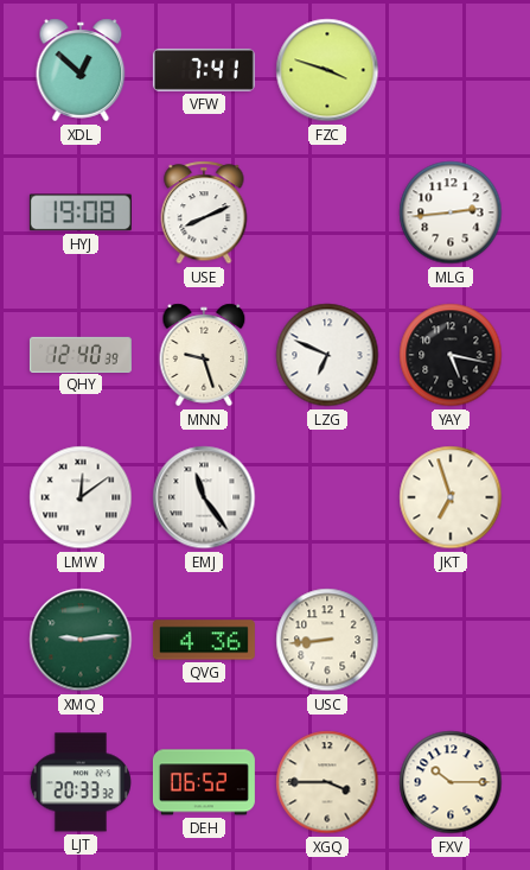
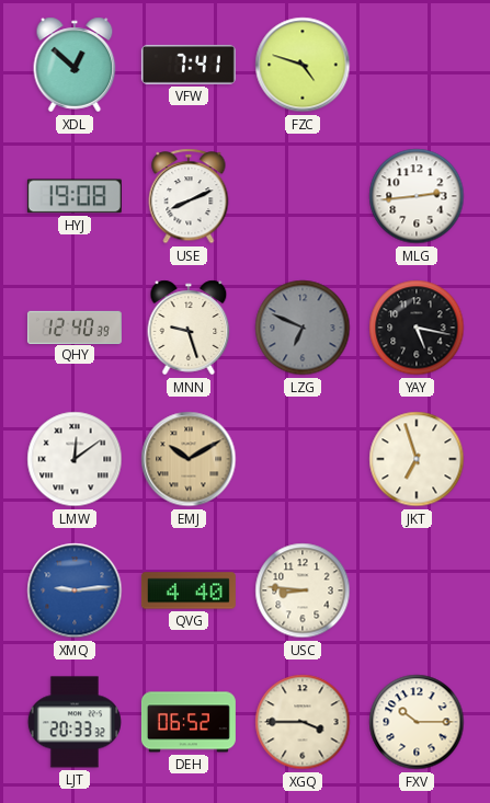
FZC: 3:48 -> 4:48 (303, 65)
LZG dial: white -> grey (303, 328)
EMJ: 11:24 -> 10:10 (189, 459)
EMJ dial: white -> champagne (189, 459)
XMQ dial: green -> blue (75, 590)
QVG: 4:36 -> 4:40 (189, 590)
USC: 8:44 -> 8:46 (303, 590)
